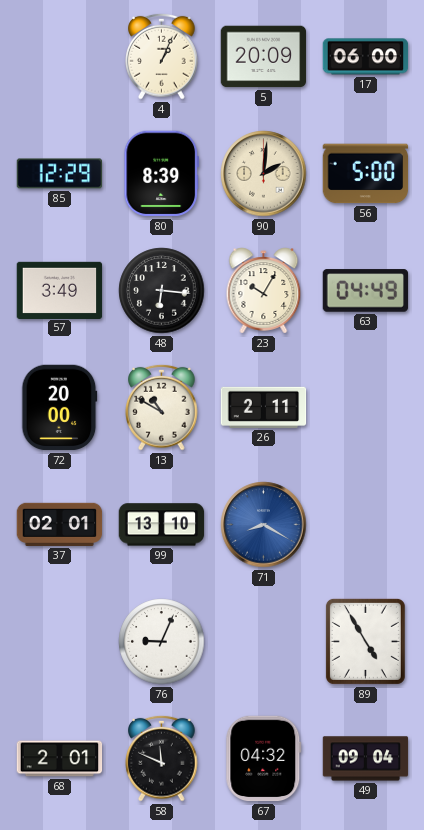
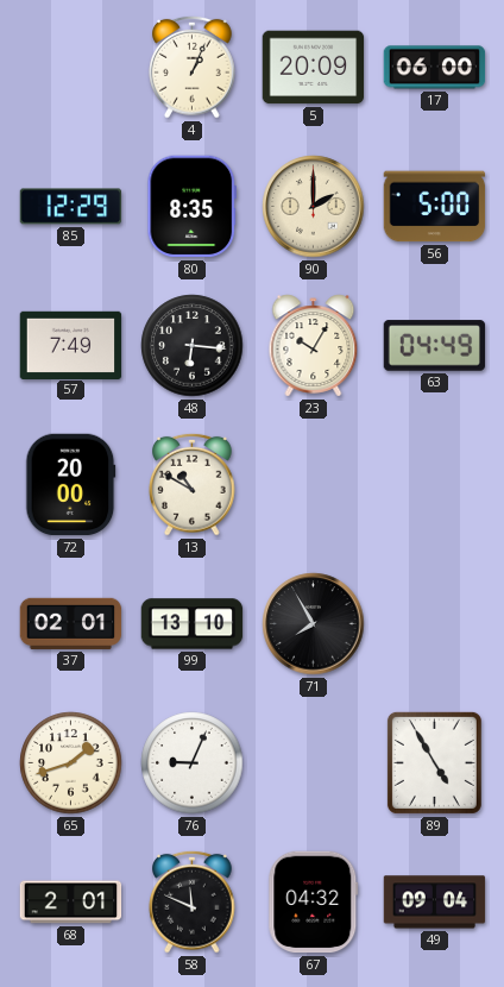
80: 8:39 -> 8:35 (191, 207)
90: 2:01 -> 2:00 (314, 207)
57: 3:49 -> 7:49 (71, 345)
26: 2:11 -> none (264, 407)
71: 8:20 -> 7:55 (314, 624)
71 dial: blue -> black (314, 624)
65: none -> 1:42 (71, 763)
